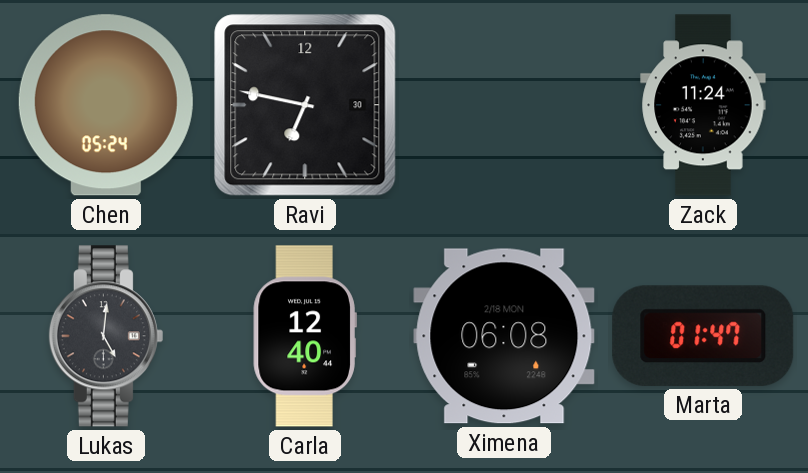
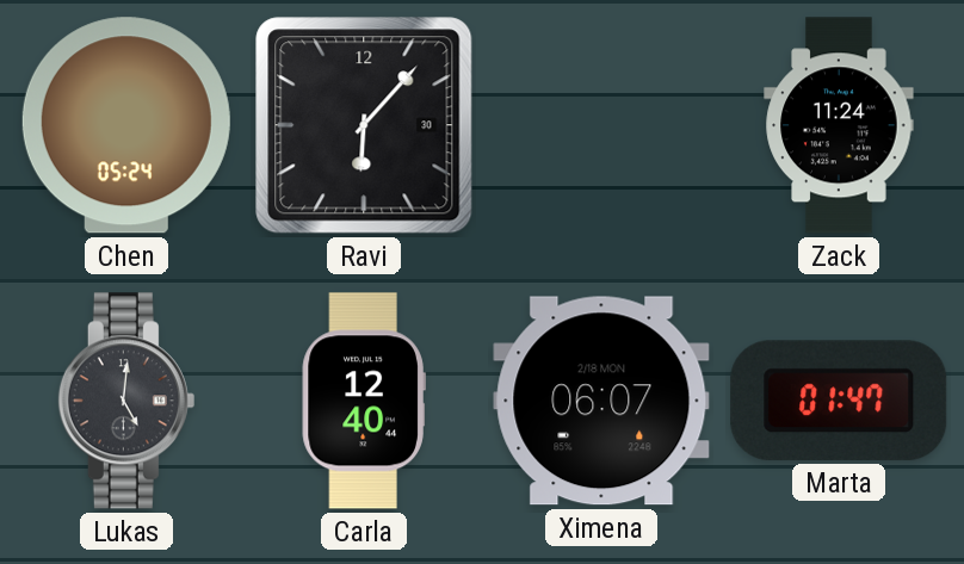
Ravi: 6:47 -> 6:07 (364, 125)
Ximena: 06:08 -> 06:07 (601, 401)
